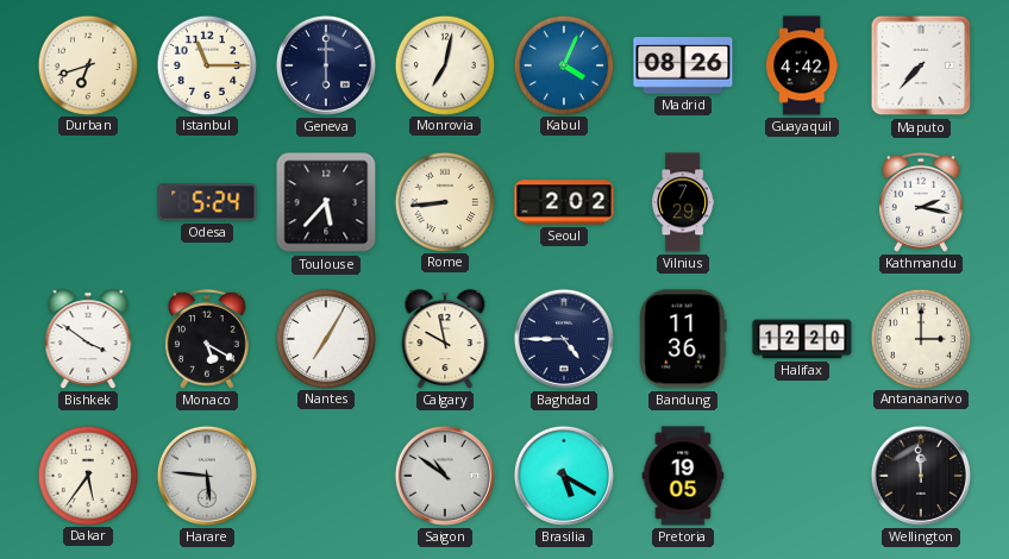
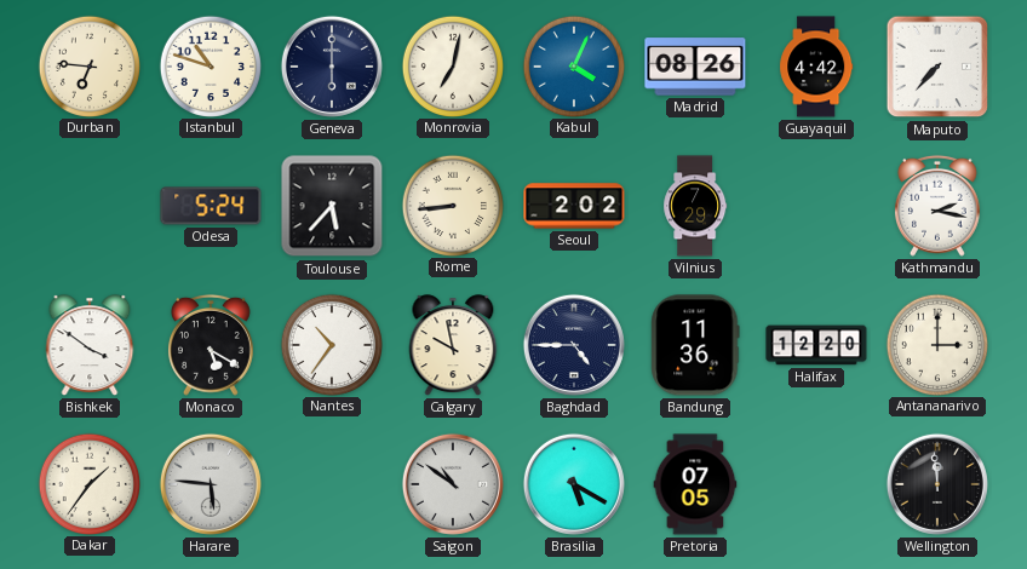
Durban: 6:42 -> 6:46 (88, 65)
Istanbul: 11:15 -> 10:48 (210, 65)
Nantes: 7:05 -> 10:36 (331, 344)
Dakar: 5:36 -> 1:36 (88, 483)
Pretoria: 19:05 -> 07:05 (695, 484)
